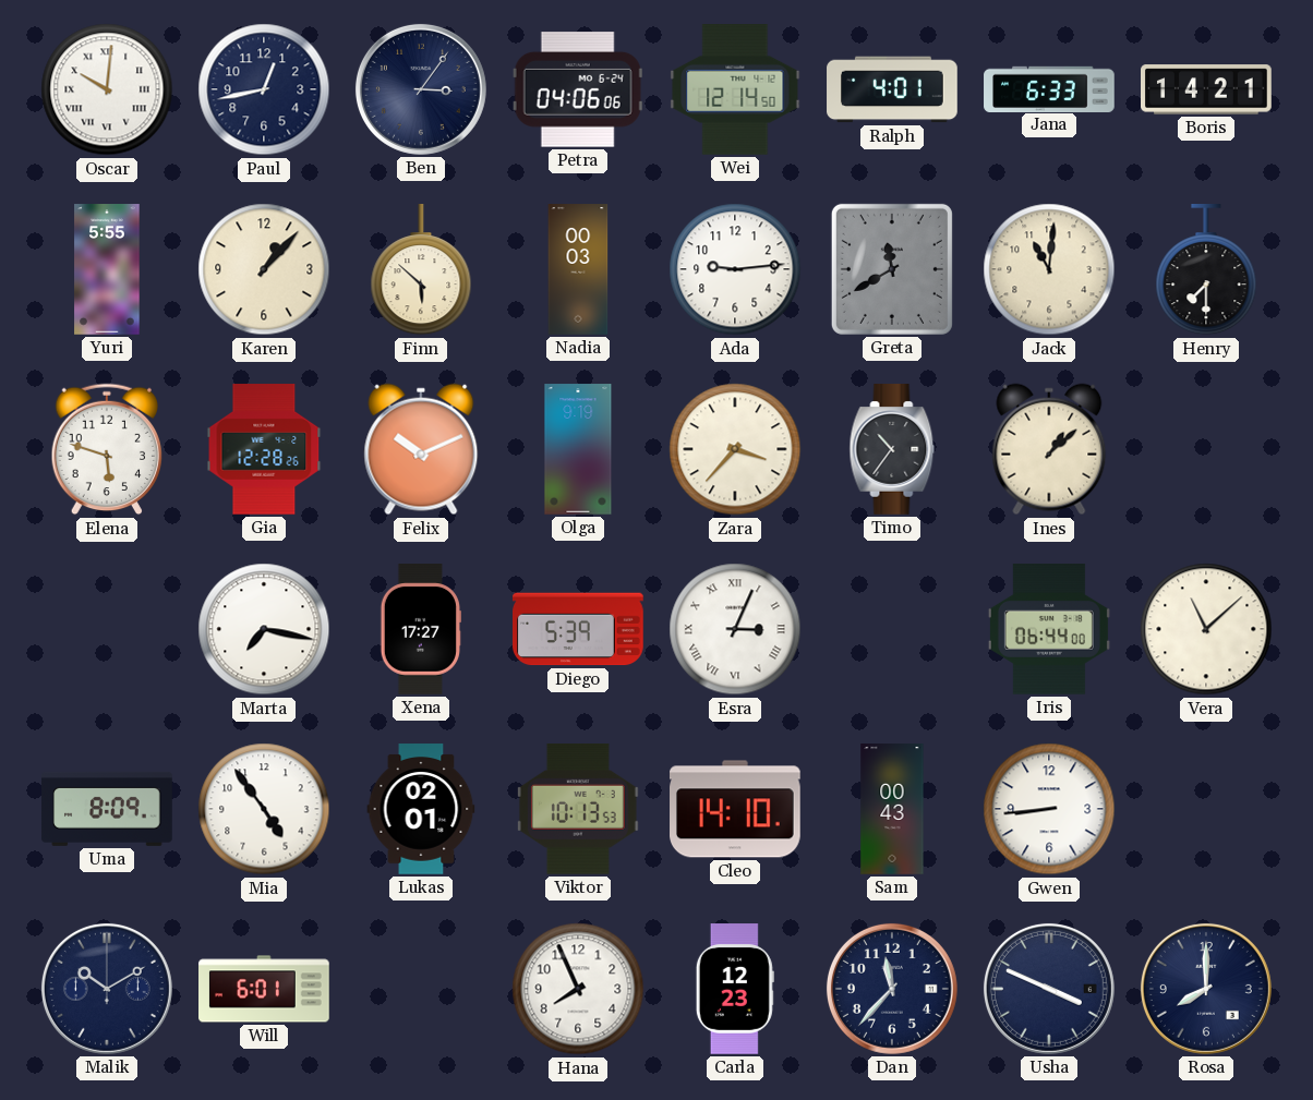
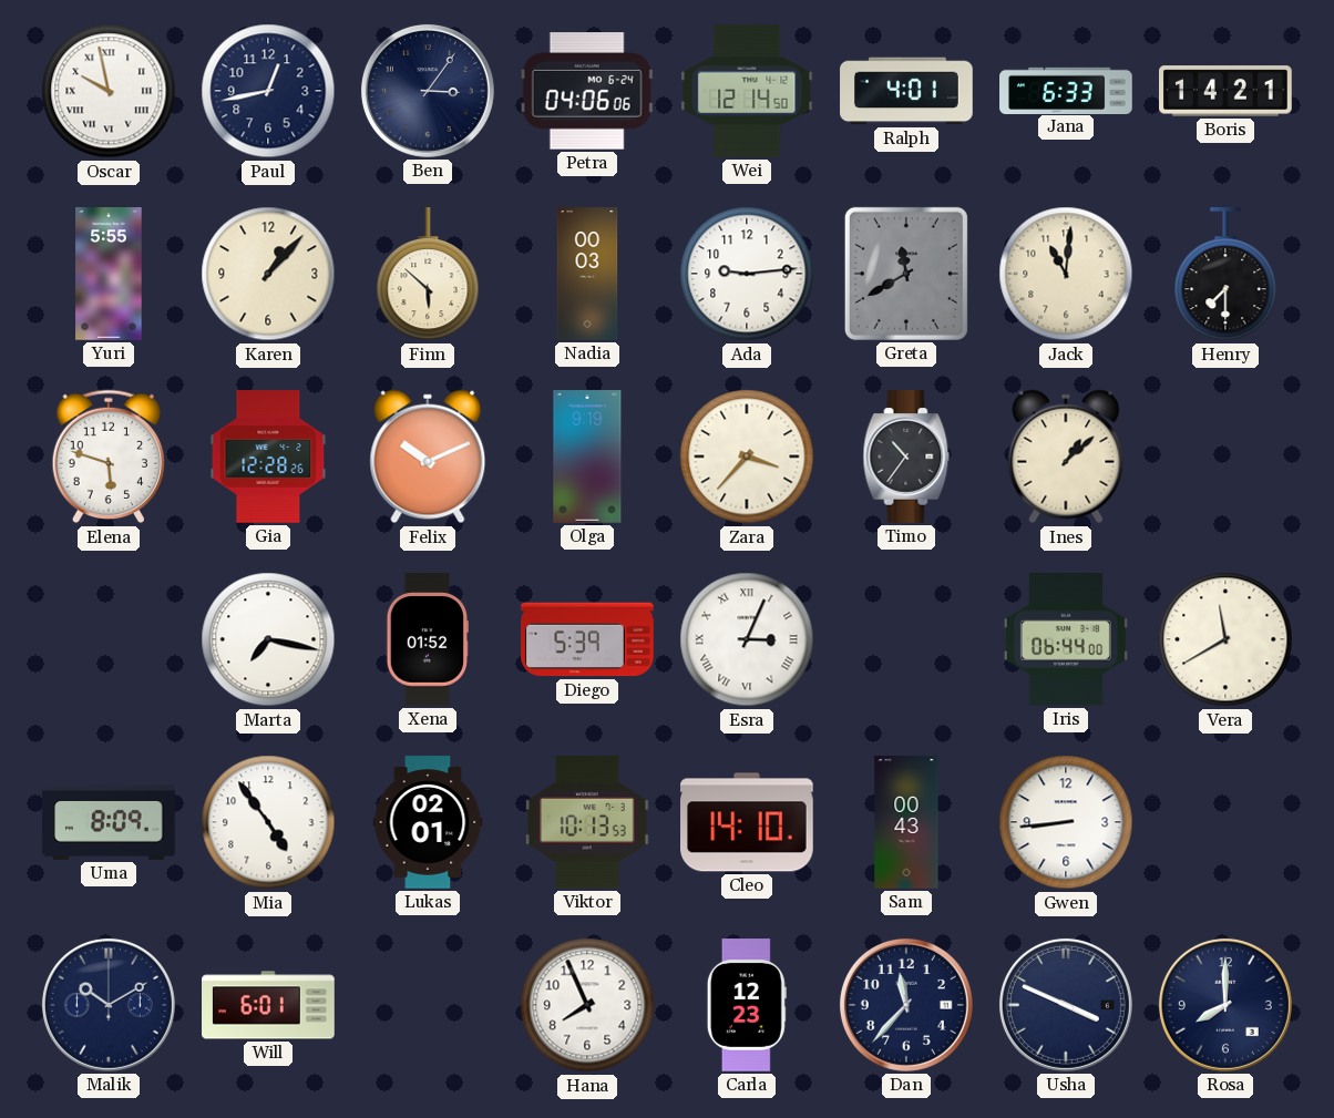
Oscar: 10:01 -> 9:58 (109, 91)
Xena: 17:27 -> 01:52 (428, 639)
Vera: 11:08 -> 11:40 (1225, 639)
